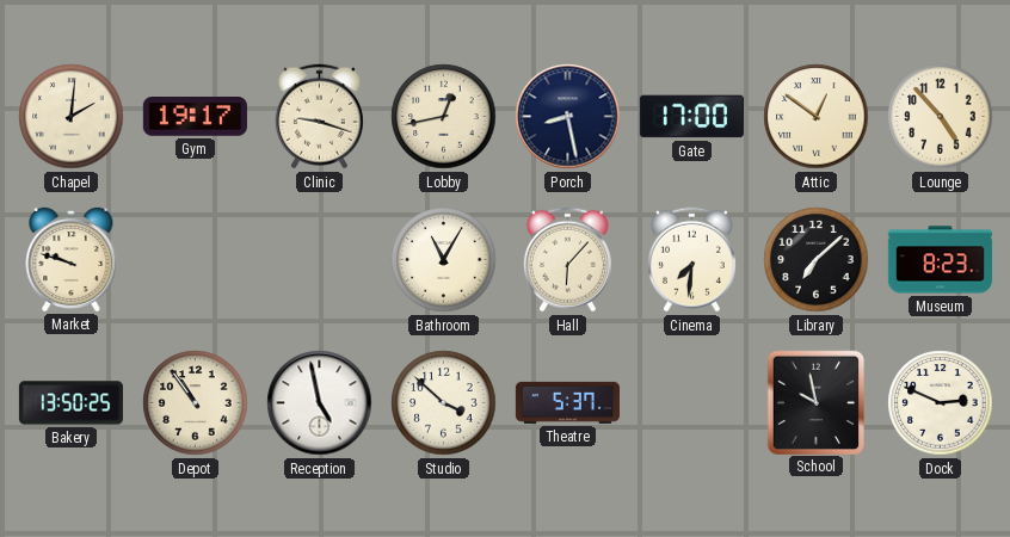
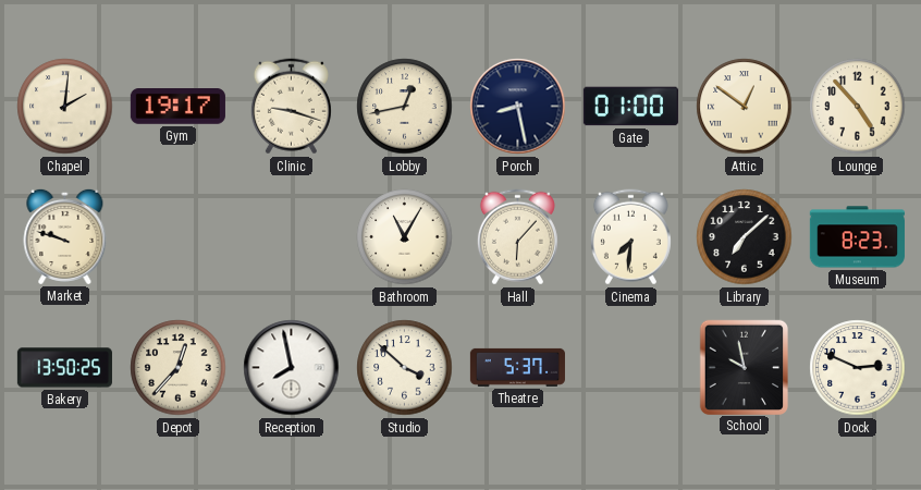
Gate: 17:00 -> 01:00 (630, 107)
Depot: 10:54 -> 12:37 (179, 368)
Reception: 4:58 -> 7:58 (292, 368)
